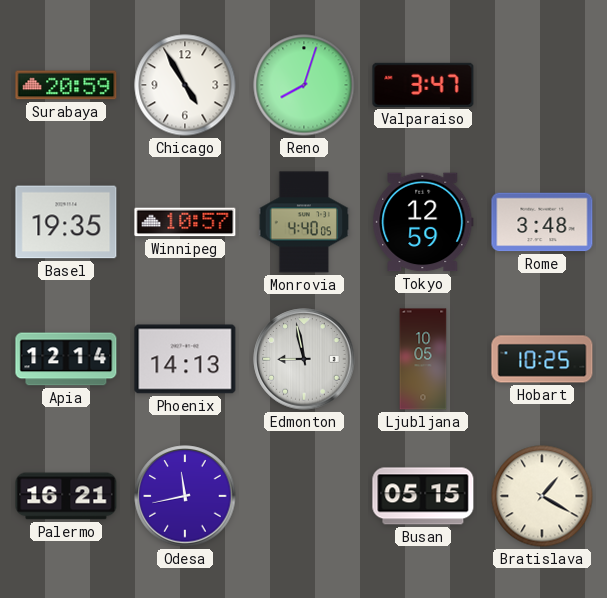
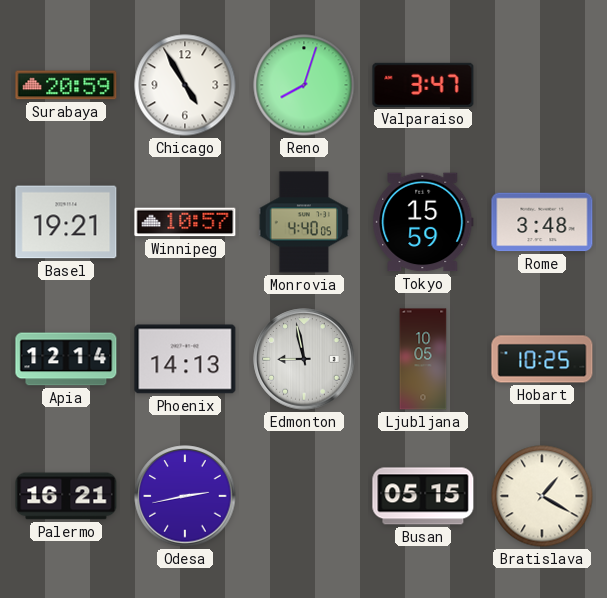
Basel: 19:35 -> 19:21 (66, 222)
Tokyo: 12:59 -> 15:59 (423, 222)
Odesa: 11:43 -> 2:43 (185, 496)
